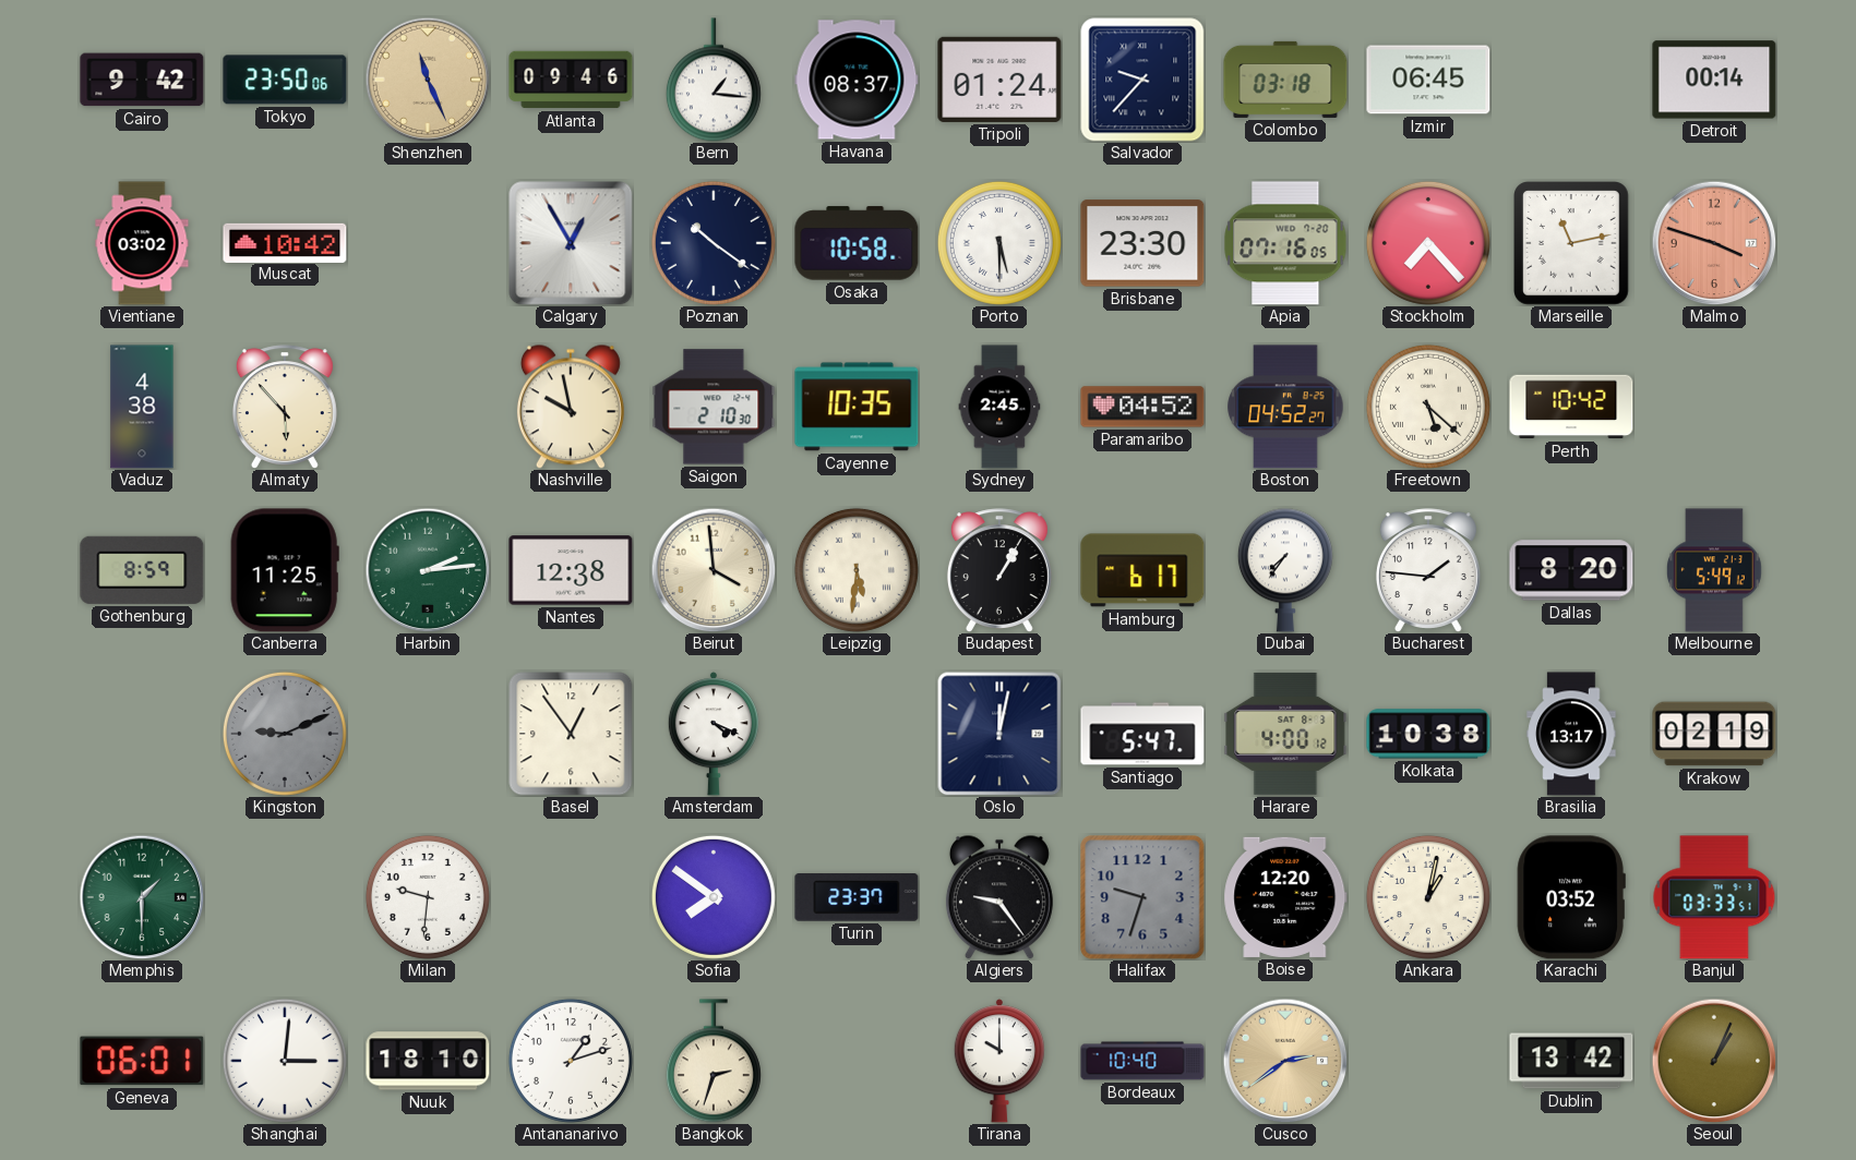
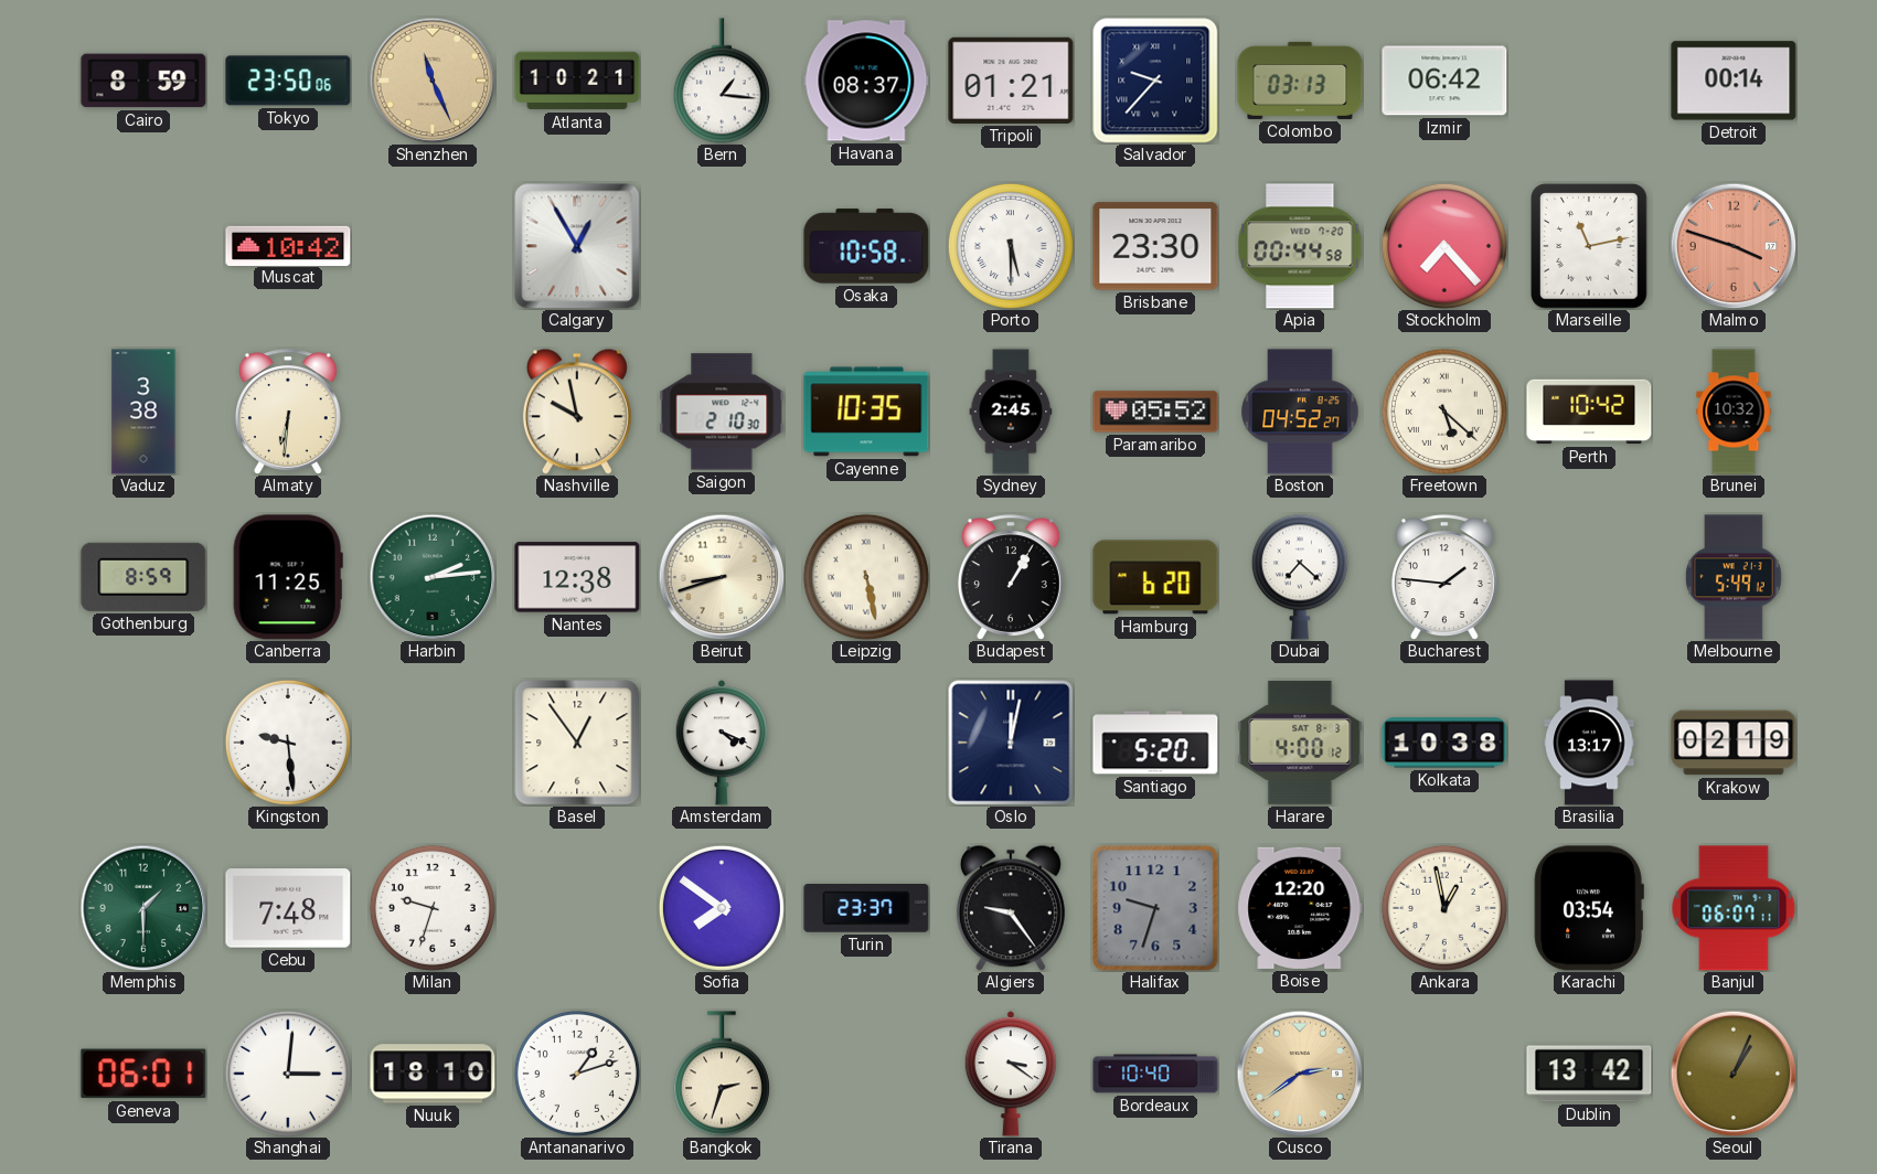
Cairo: 9:42 -> 8:59 (143, 81)
Atlanta: 09:46 -> 10:21 (577, 81)
Tripoli: 01:24 -> 01:21 (1011, 81)
Colombo: 03:18 -> 03:13 (1300, 81)
Izmir: 06:45 -> 06:42 (1444, 81)
Vientiane: 03:02 -> none (142, 243)
Poznan: 10:21 -> none (714, 243)
Apia: 07:16 -> 00:44 (1300, 246)
Vaduz: 4:38 -> 3:38 (143, 412)
Almaty: 5:53 -> 6:31 (288, 412)
Paramaribo: 04:52 -> 05:52 (1155, 412)
Brunei: none -> 10:32 (1734, 412)
Beirut: 3:59 -> 8:42 (722, 577)
Leipzig: 5:31 -> 5:28 (866, 577)
Hamburg: 6:17 -> 6:20 (1155, 577)
Dubai: 7:36 -> 7:22 (1300, 577)
Dallas: 8:20 -> none (1571, 570)
Kingston: 9:11 -> 9:29 (288, 743)
Kingston dial: grey -> white (288, 743)
Santiago: 5:47 -> 5:20 (1155, 743)
Cebu: none -> 7:48 (288, 908)
Milan: 9:31 -> 9:33 (433, 908)
Ankara: 1:02 -> 12:58 (1444, 908)
Karachi: 03:52 -> 03:54 (1589, 908)
Banjul: 03:33 -> 06:07 (1734, 908)
Tirana: 10:00 -> 3:21 (1011, 1074)
